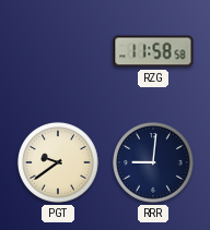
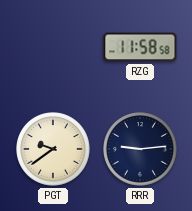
RRR: 9:01 -> 9:14 (141, 150)
